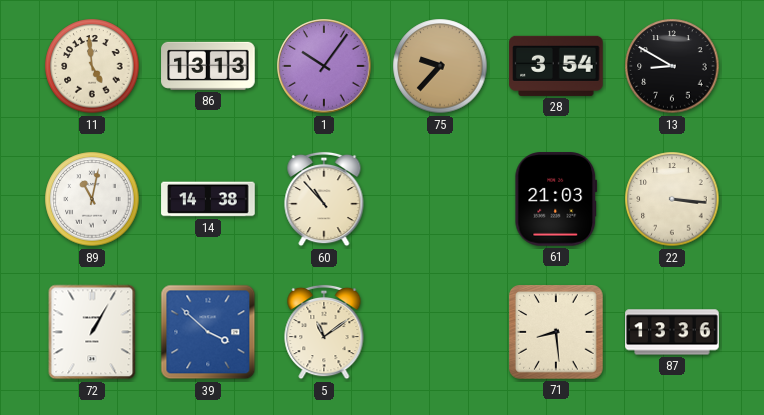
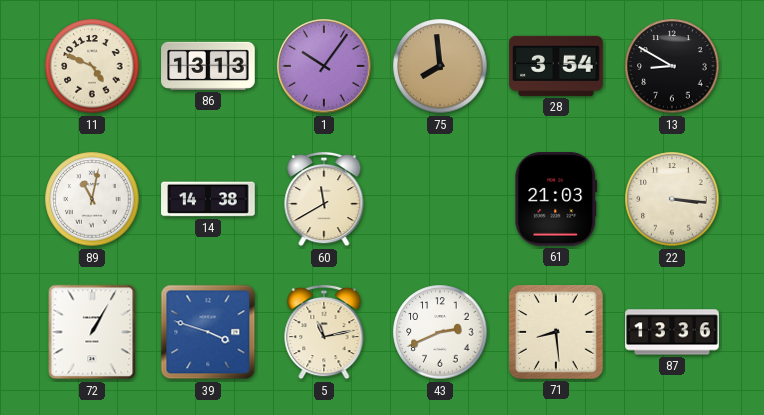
11: 4:59 -> 4:49 (92, 66)
75: 9:37 -> 7:59 (440, 66)
60: 10:53 -> 11:40 (324, 199)
39: 3:52 -> 3:48 (208, 332)
5: 11:09 -> 11:13 (324, 332)
43: none -> 2:41 (440, 332)
